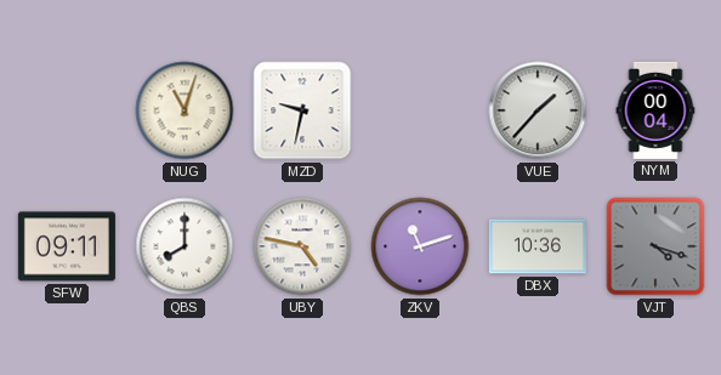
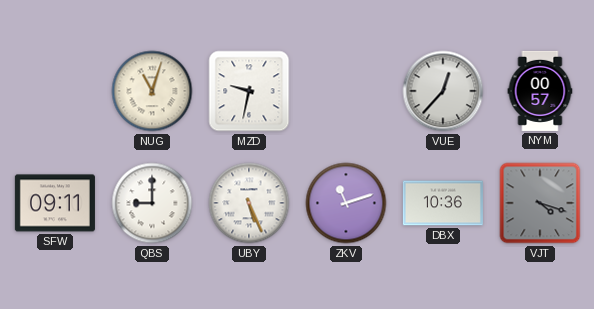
VUE: 1:37 -> 12:37 (443, 91)
NYM: 00:04 -> 00:57 (540, 91)
QBS: 8:00 -> 9:00 (152, 203)
UBY: 4:47 -> 5:26 (249, 203)
